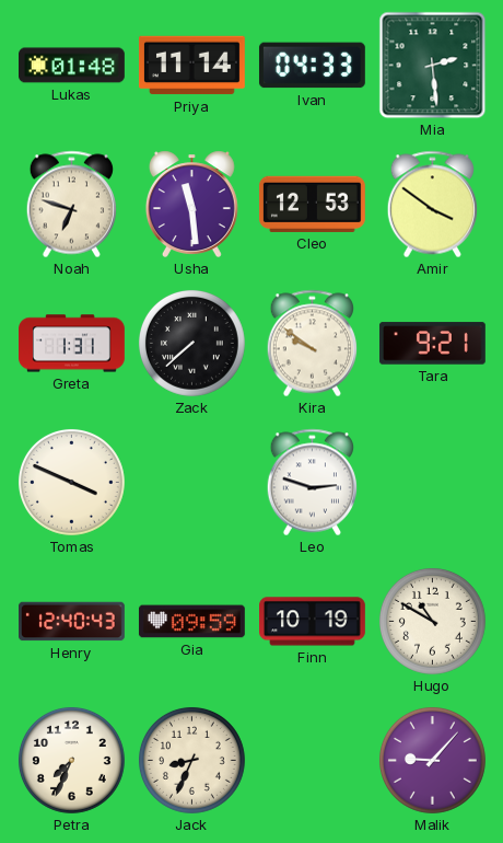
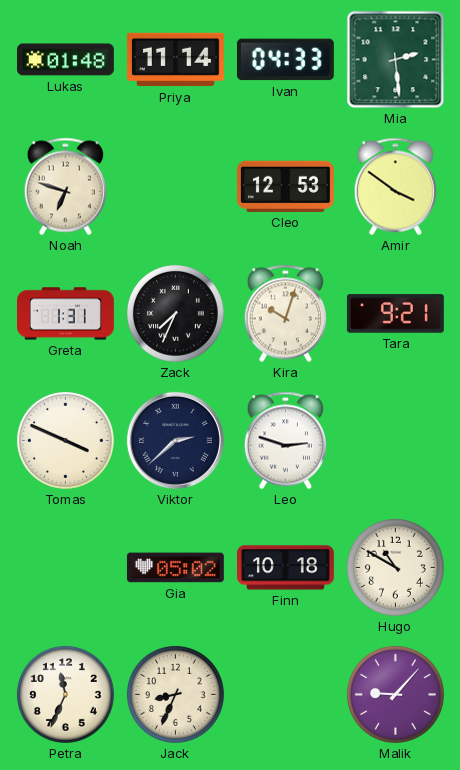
Usha: 11:29 -> none (191, 204)
Zack: 7:38 -> 7:34 (175, 313)
Kira: 9:51 -> 10:03 (285, 314)
Viktor: none -> 2:38 (175, 440)
Henry: 12:40 -> none (72, 622)
Gia: 09:59 -> 05:02 (175, 568)
Finn: 10:19 -> 10:18 (286, 568)
Petra: 7:34 -> 11:34 (65, 694)
